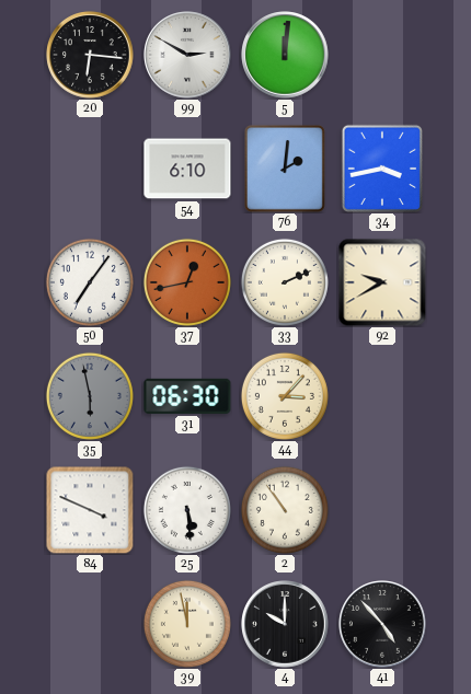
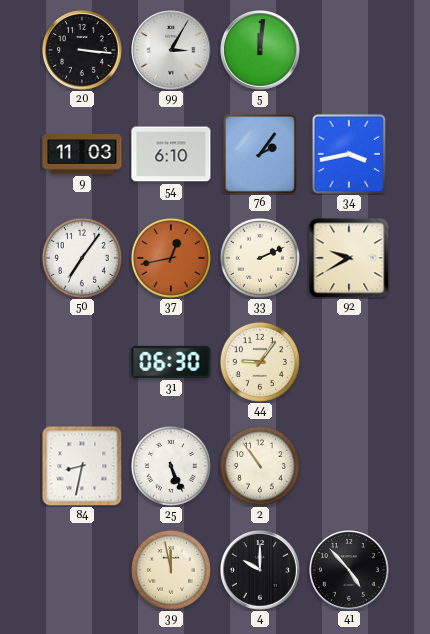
20: 6:16 -> 3:16 (82, 50)
99: 2:50 -> 3:05 (171, 50)
9: none -> 11:03 (82, 154)
76: 2:01 -> 2:06 (260, 155)
35: 5:58 -> none (90, 396)
44: 3:07 -> 9:06 (260, 362)
84: 3:49 -> 8:32 (82, 466)
25: 5:29 -> 5:26 (171, 466)
